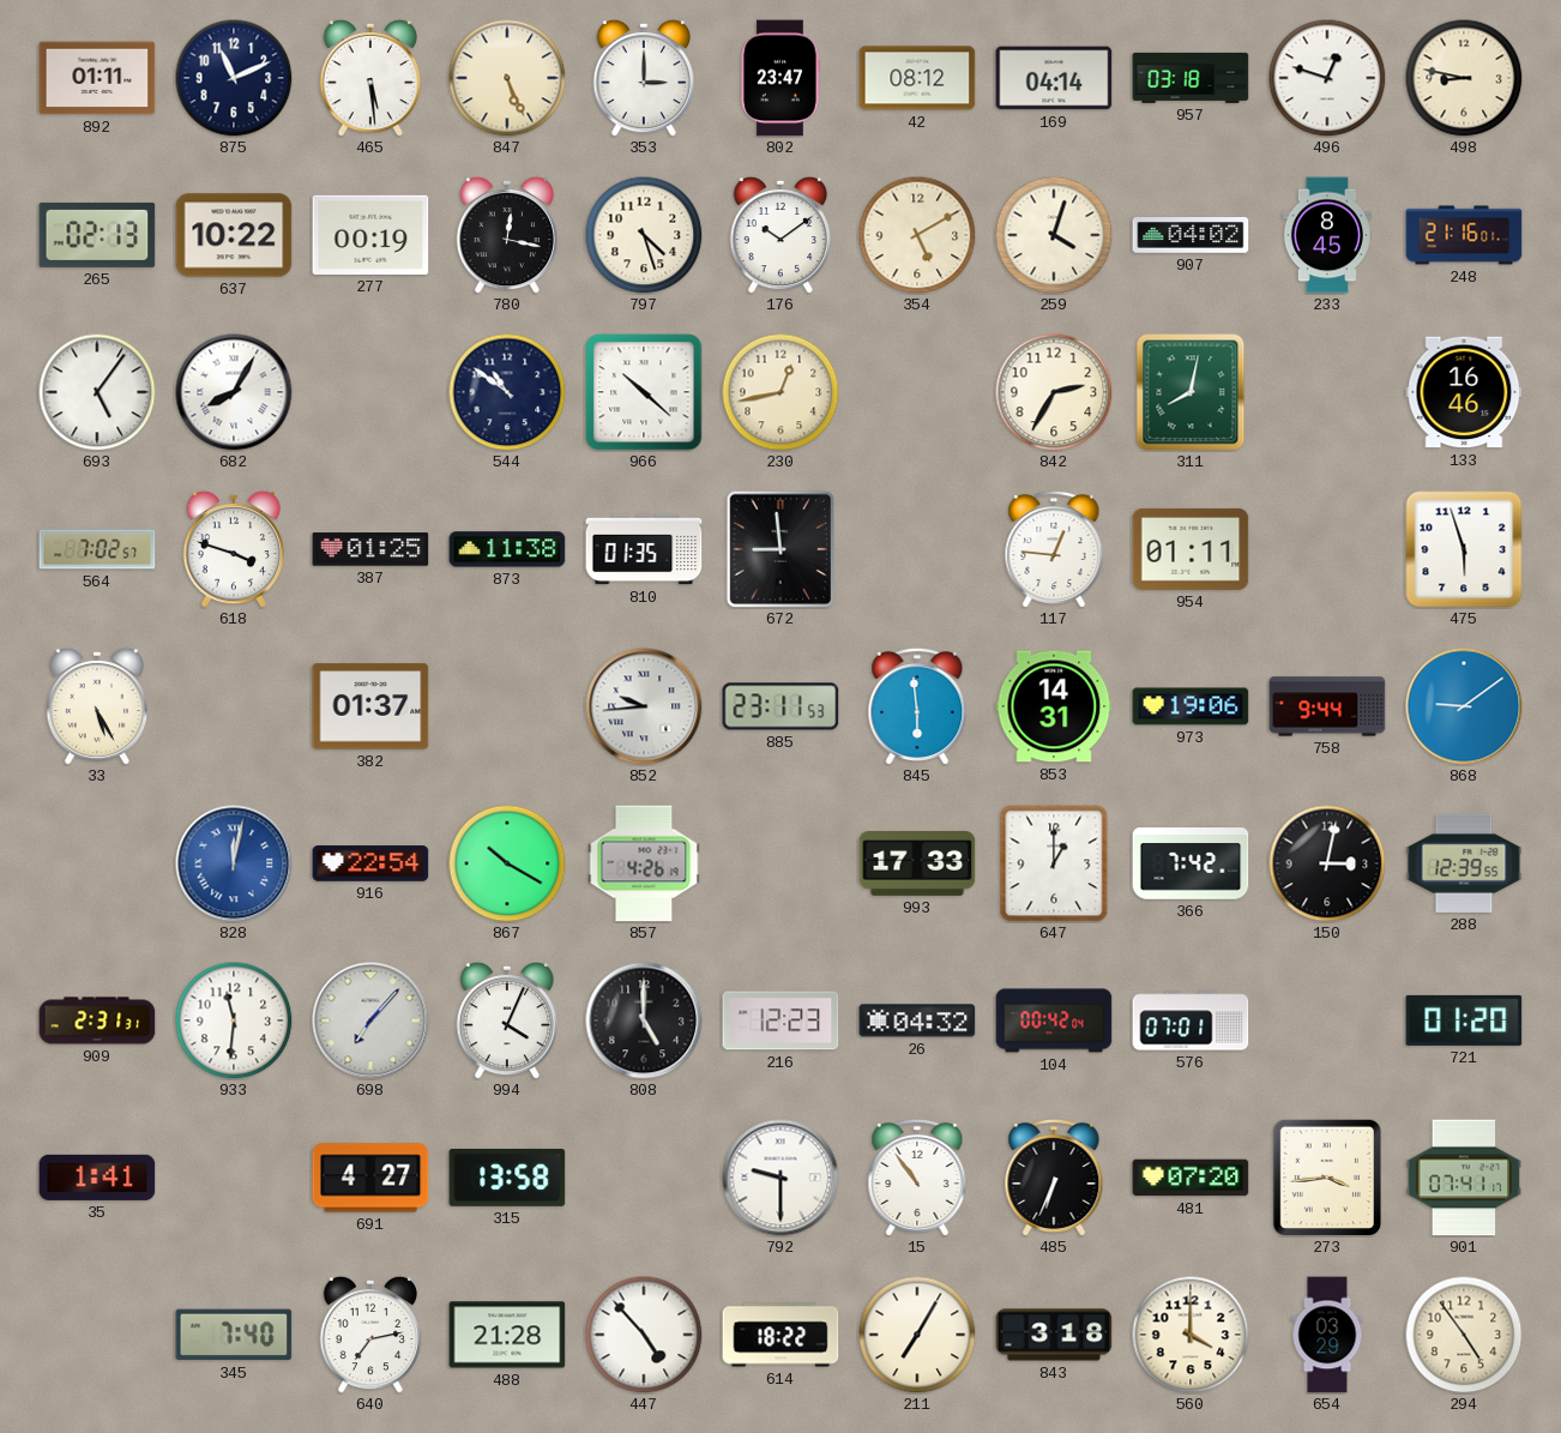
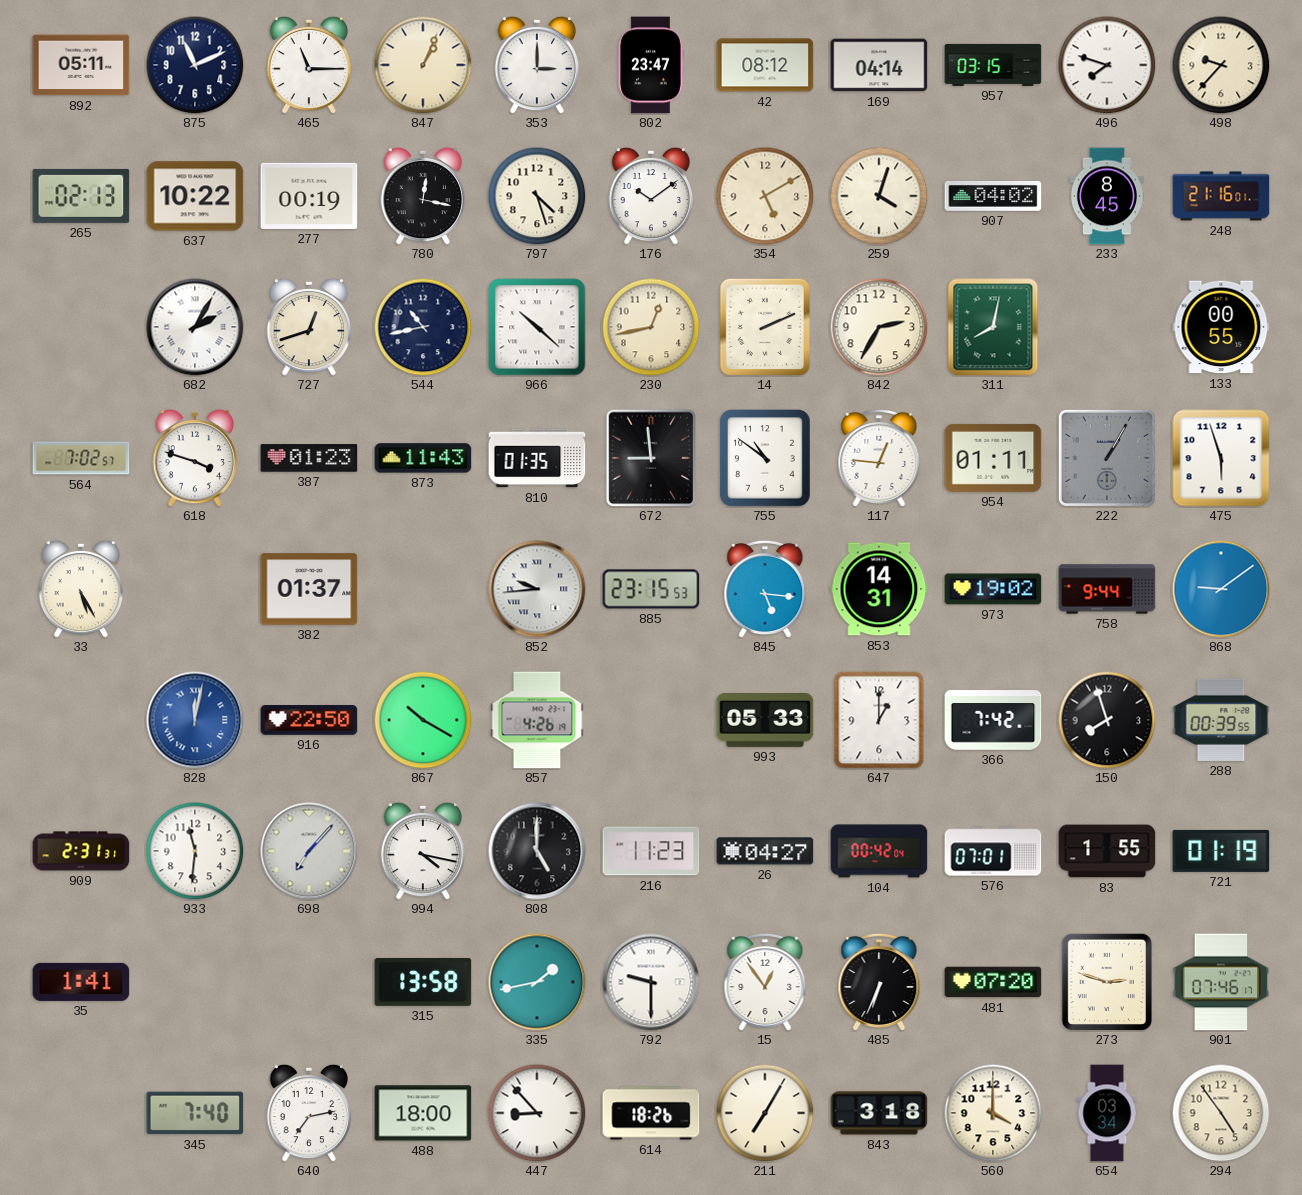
892: 01:11 -> 05:11 (81, 65)
465: 5:29 -> 11:15 (309, 65)
847: 5:26 -> 1:04 (423, 65)
957: 03:18 -> 03:15 (993, 65)
496: 12:48 -> 7:48 (1107, 65)
498: 8:47 -> 9:37 (1221, 65)
693: 5:06 -> none (97, 392)
682: 8:05 -> 2:05 (195, 327)
727: none -> 12:42 (309, 327)
544: 10:51 -> 10:43 (423, 327)
14: none -> 2:11 (764, 326)
133: 16:46 -> 00:55 (1221, 327)
387: 01:25 -> 01:23 (309, 458)
873: 11:38 -> 11:43 (423, 458)
755: none -> 10:51 (766, 459)
222: none -> 1:05 (1107, 458)
885: 23:11 -> 23:15 (651, 589)
845: 5:59 -> 5:16 (765, 589)
973: 19:06 -> 19:02 (993, 589)
916: 22:54 -> 22:50 (309, 720)
993: 17:33 -> 05:33 (765, 721)
150: 3:02 -> 7:57 (1107, 720)
288: 12:39 -> 00:39 (1221, 720)
994: 4:04 -> 4:17 (423, 851)
216: 12:23 -> 11:23 (651, 851)
26: 04:32 -> 04:27 (765, 851)
83: none -> 1:55 (1107, 851)
721: 01:20 -> 01:19 (1221, 851)
691: 4:27 -> none (370, 1178)
335: none -> 1:43 (537, 982)
15: 10:54 -> 12:54 (765, 982)
273: 3:44 -> 2:48 (1106, 981)
901: 07:41 -> 07:46 (1221, 982)
488: 21:28 -> 18:00 (423, 1113)
447: 4:53 -> 8:53 (537, 1113)
614: 18:22 -> 18:26 (651, 1113)
654: 03:29 -> 03:34 (1107, 1113)
